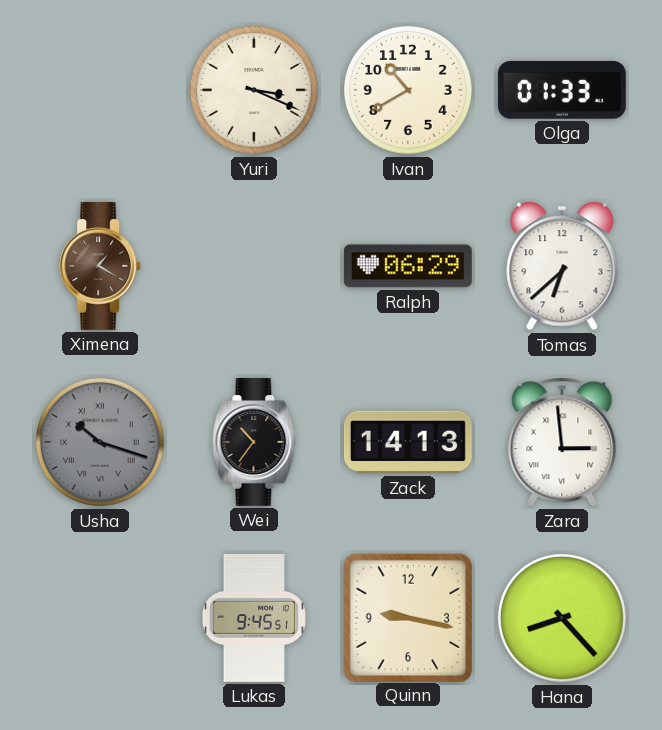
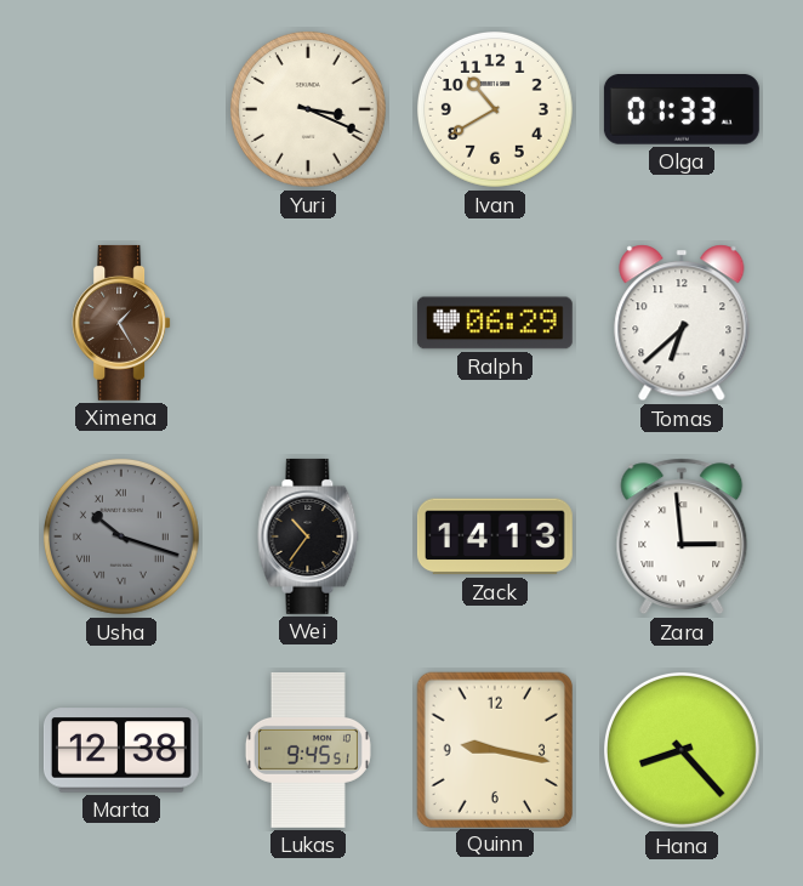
Ximena: 1:20 -> 1:25 (121, 323)
Marta: none -> 12:38 (121, 750)
